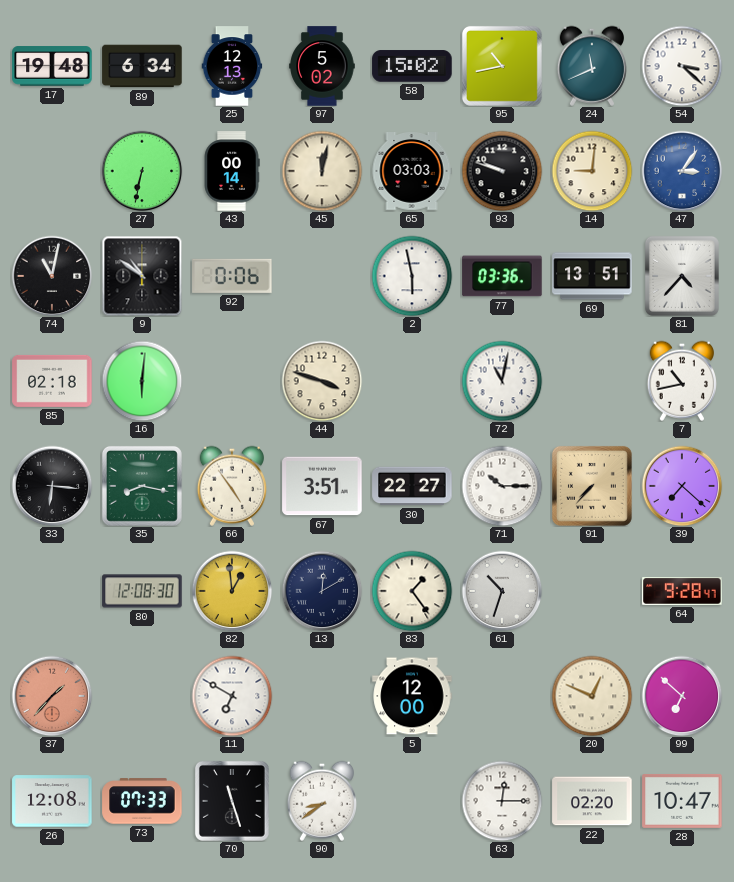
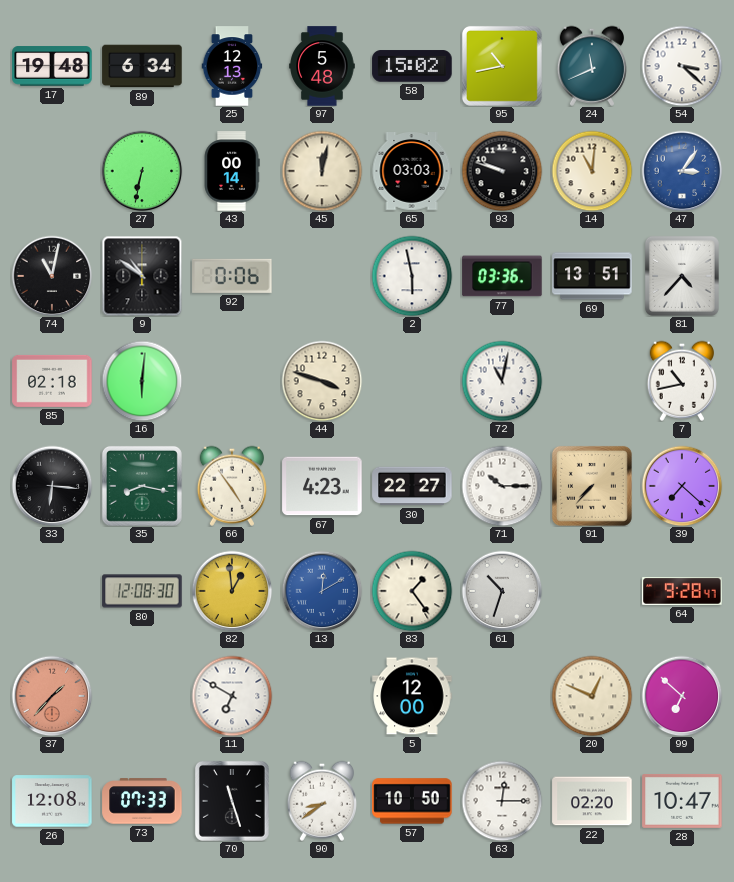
97: 5:02 -> 5:48 (322, 66)
14: 9:01 -> 11:01 (592, 171)
67: 3:51 -> 4:23 (322, 486)
13 dial: navy -> blue (322, 591)
57: none -> 10:50 (412, 801)
